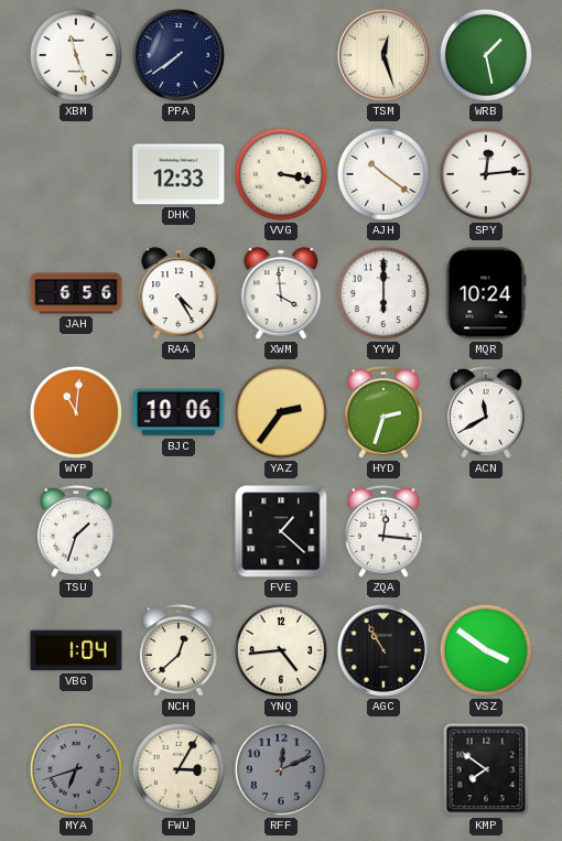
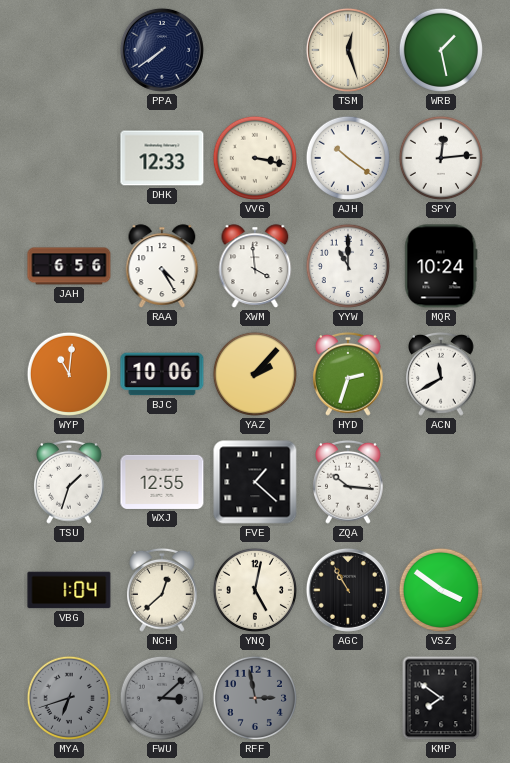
XBM: 11:27 -> none (76, 55)
YYW: 6:00 -> 11:00 (348, 266)
YAZ: 2:36 -> 2:07 (255, 374)
WXJ: none -> 12:55 (162, 482)
ZQA: 12:16 -> 10:16 (349, 482)
YNQ: 4:44 -> 5:02 (255, 590)
FWU: 3:05 -> 3:08 (162, 698)
FWU dial: cream -> grey (162, 698)
RFF: 12:11 -> 2:58 (255, 698)
